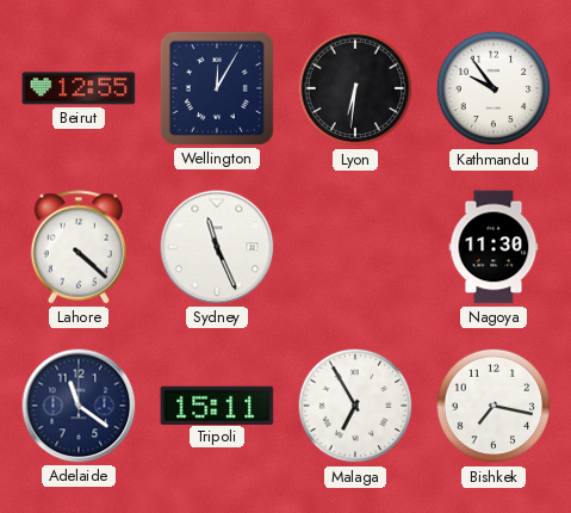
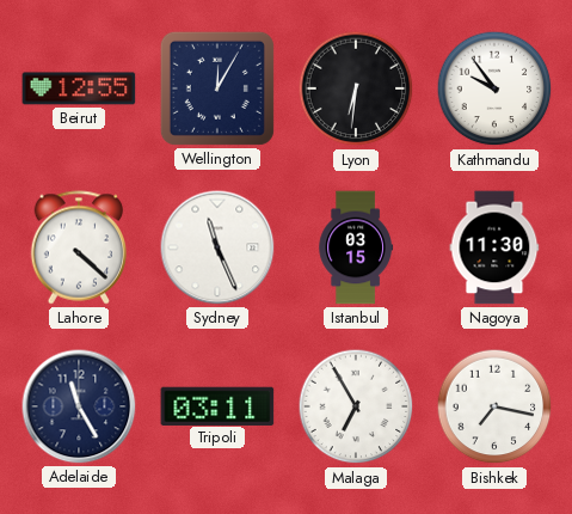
Istanbul: none -> 03:15 (356, 247)
Adelaide: 11:21 -> 11:25 (79, 406)
Tripoli: 15:11 -> 03:11 (217, 405)
